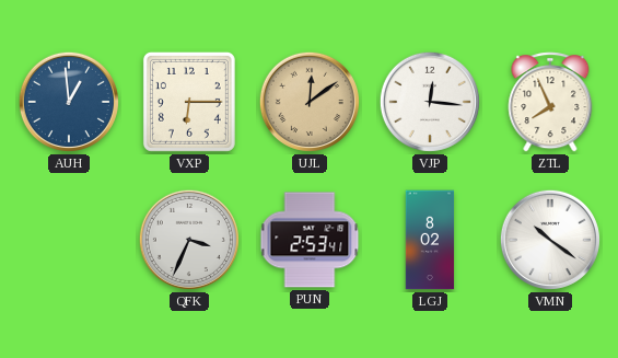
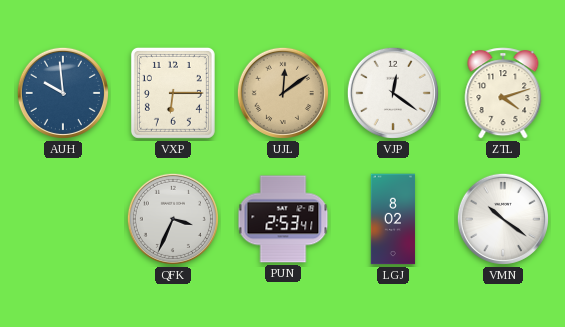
AUH: 12:59 -> 9:59 (63, 93)
VJP: 12:16 -> 12:21 (393, 93)
ZTL: 7:56 -> 4:12 (503, 93)
